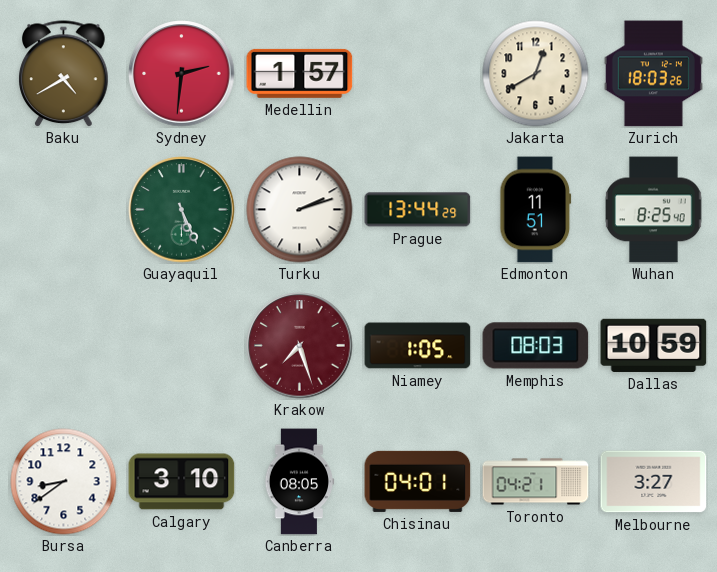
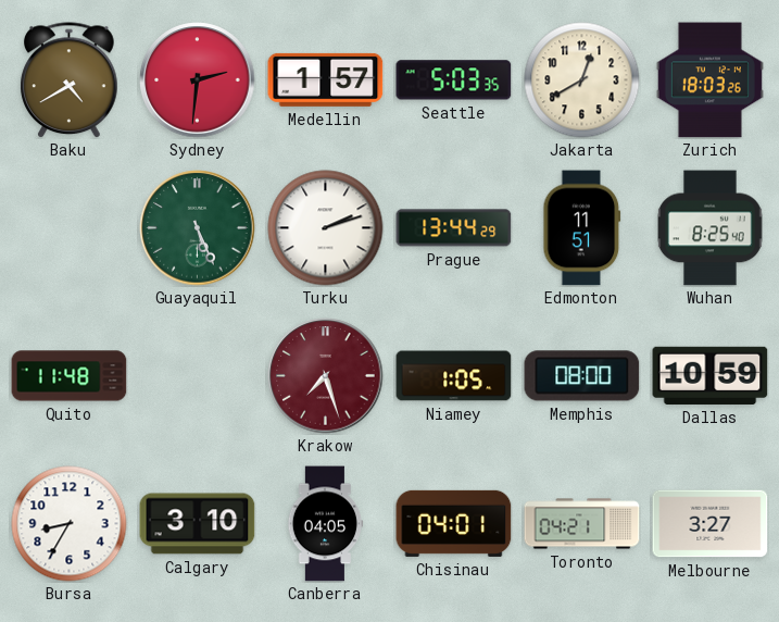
Seattle: none -> 5:03 (454, 80)
Quito: none -> 11:48 (70, 376)
Memphis: 08:03 -> 08:00 (582, 376)
Bursa: 8:39 -> 8:35 (70, 524)
Canberra: 08:05 -> 04:05 (325, 524)
